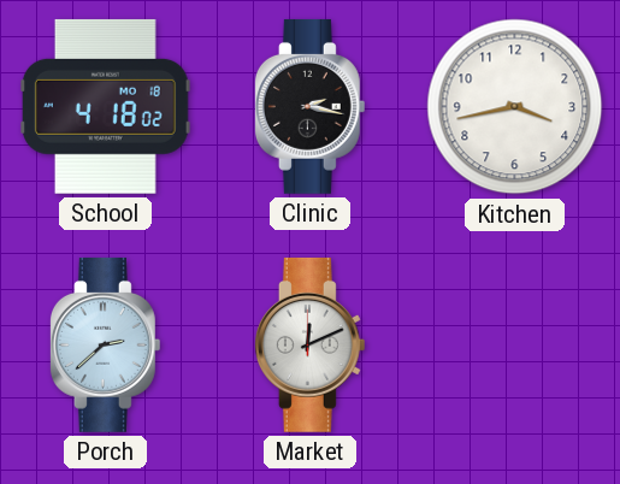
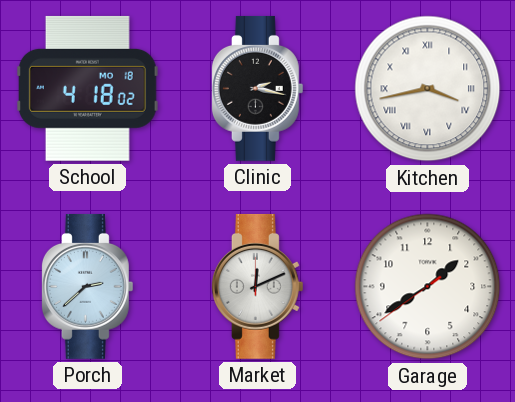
Kitchen numerals: Arabic -> Roman (428, 89)
Garage: none -> 1:39 (428, 287)
